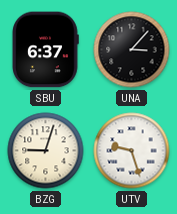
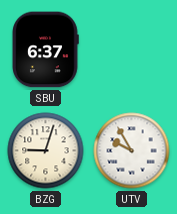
UNA: 3:07 -> none (132, 50)
UTV: 9:27 -> 9:55 (132, 151)
